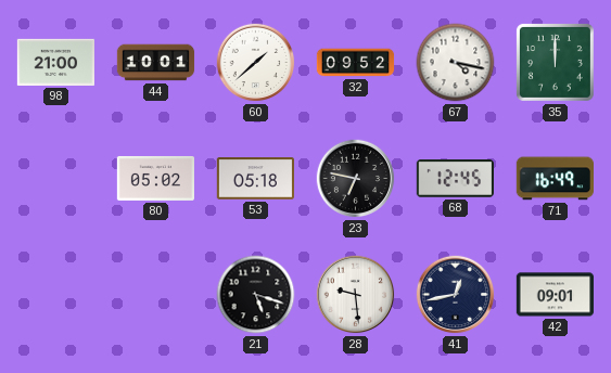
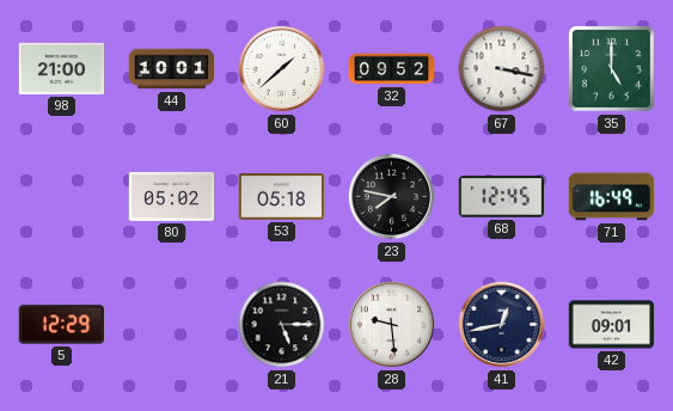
67: 4:17 -> 3:17 (502, 69)
35: 12:00 -> 5:00 (611, 68)
23: 6:47 -> 7:47 (392, 197)
5: none -> 12:29 (61, 325)
21: 5:18 -> 5:15 (282, 325)
